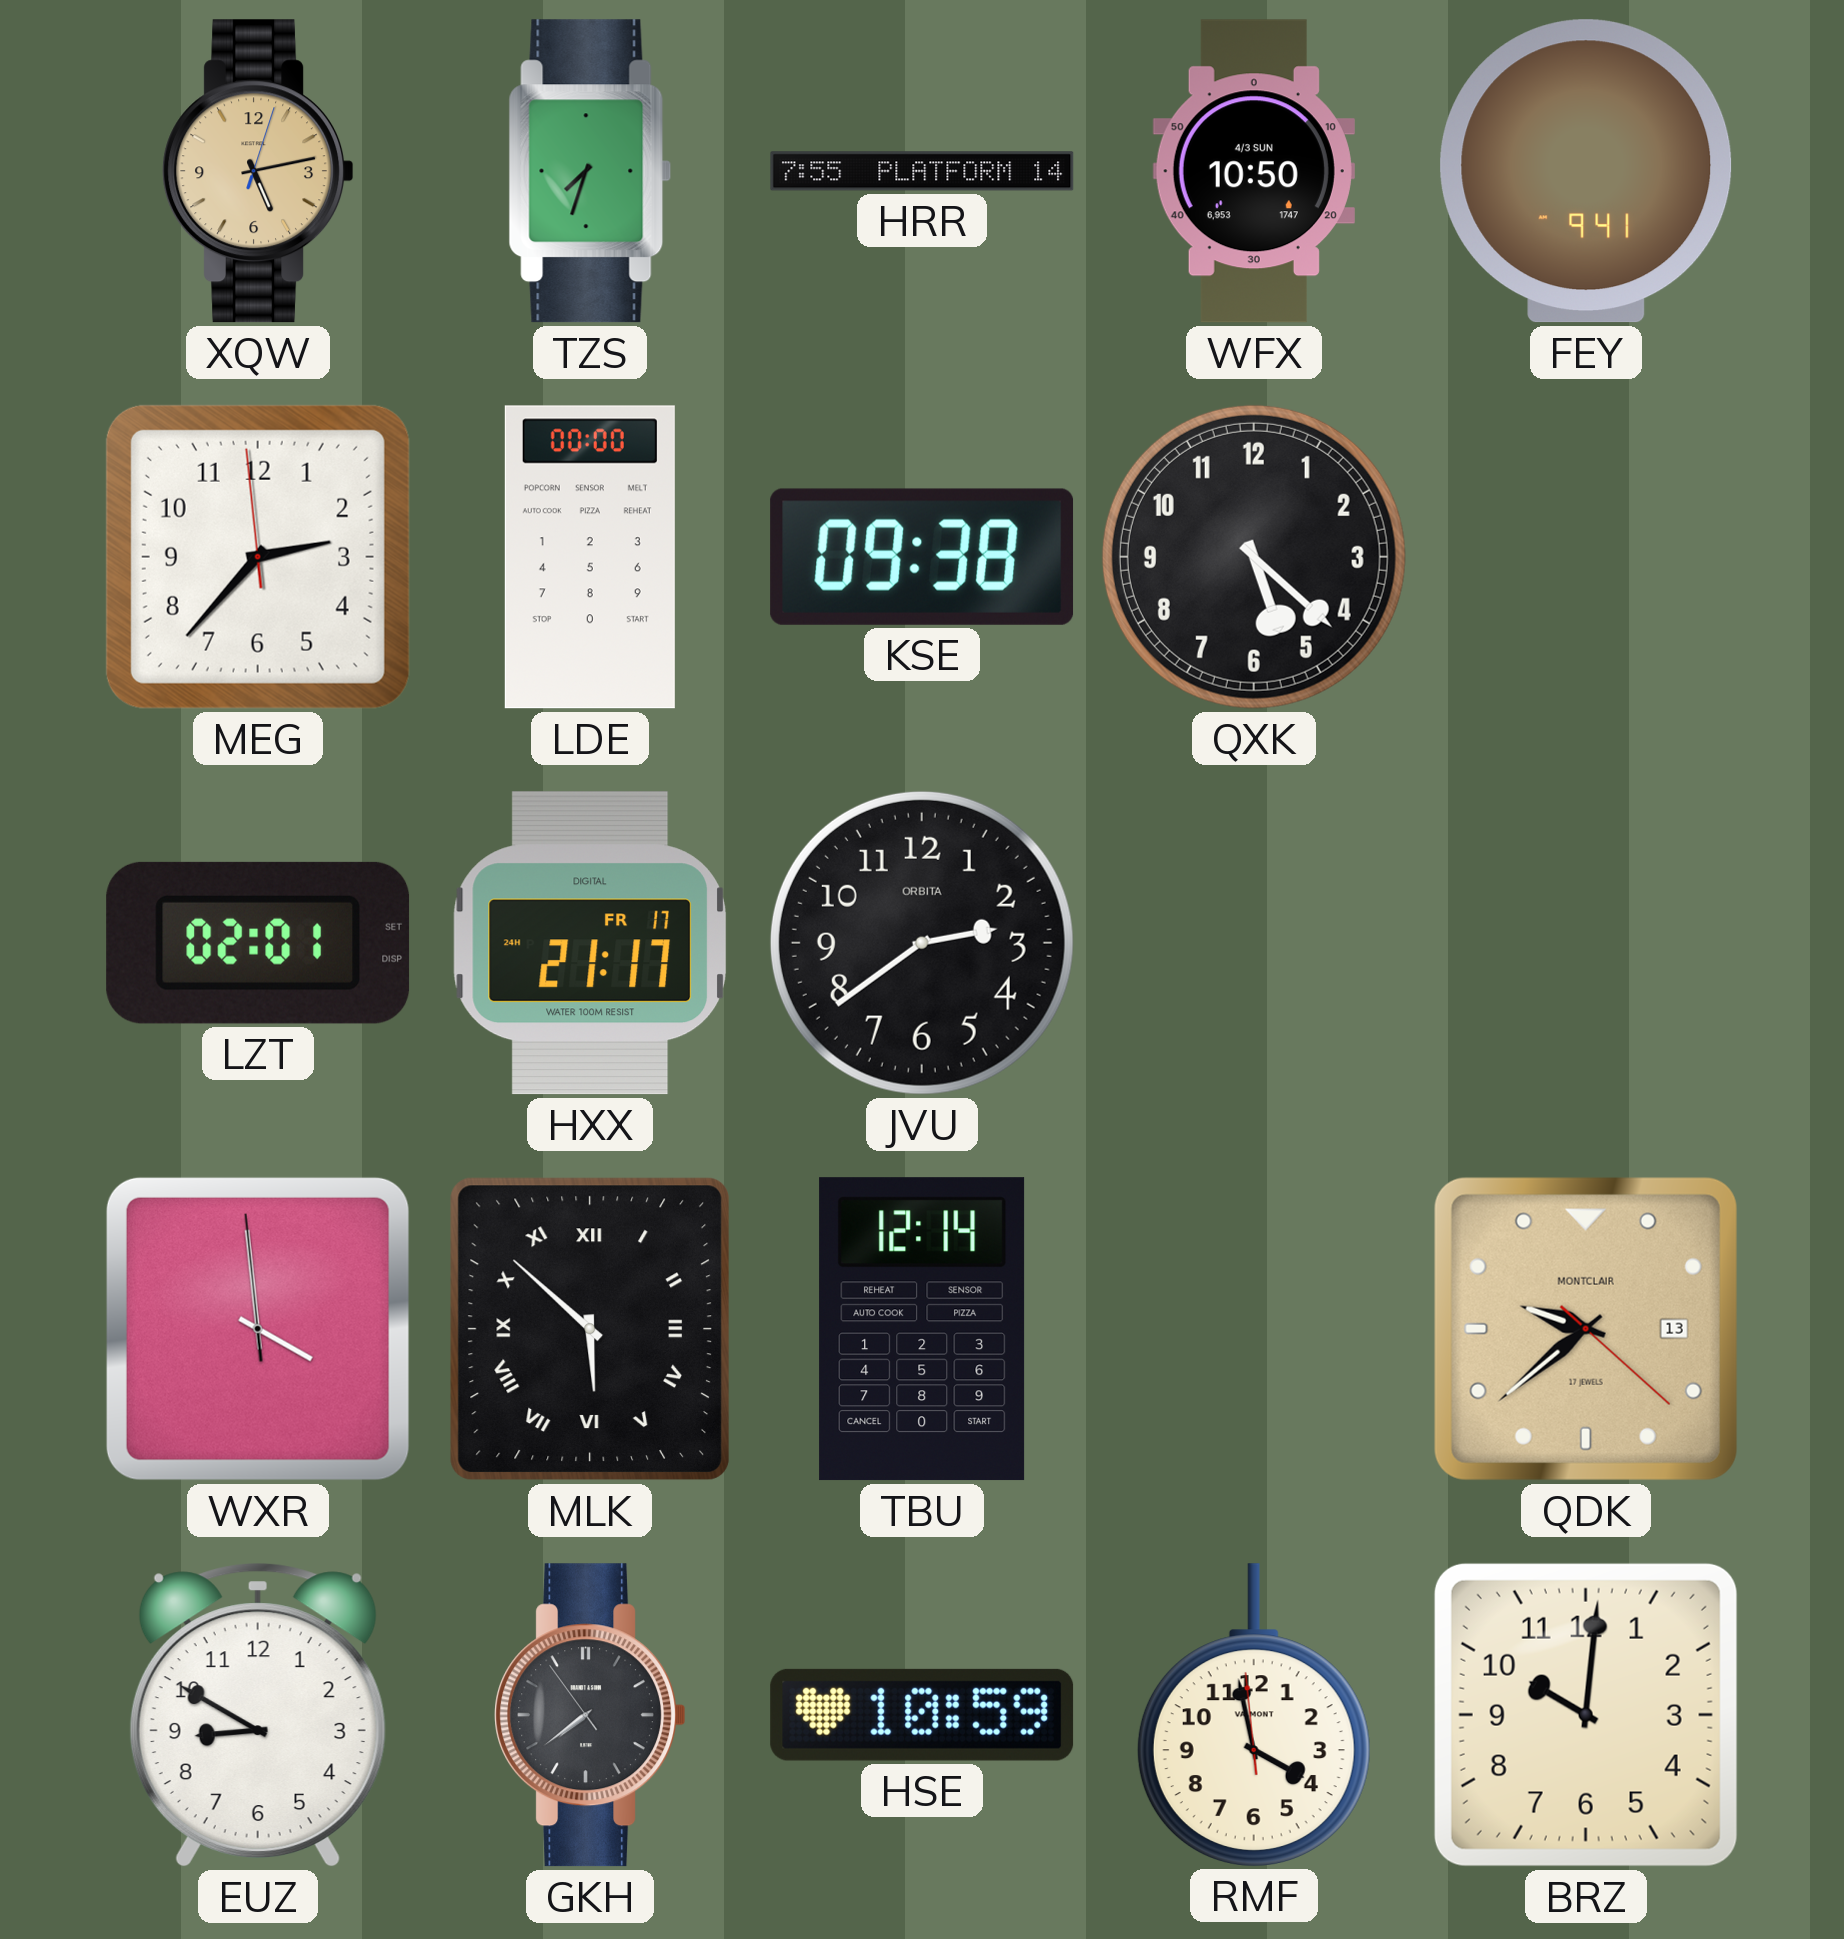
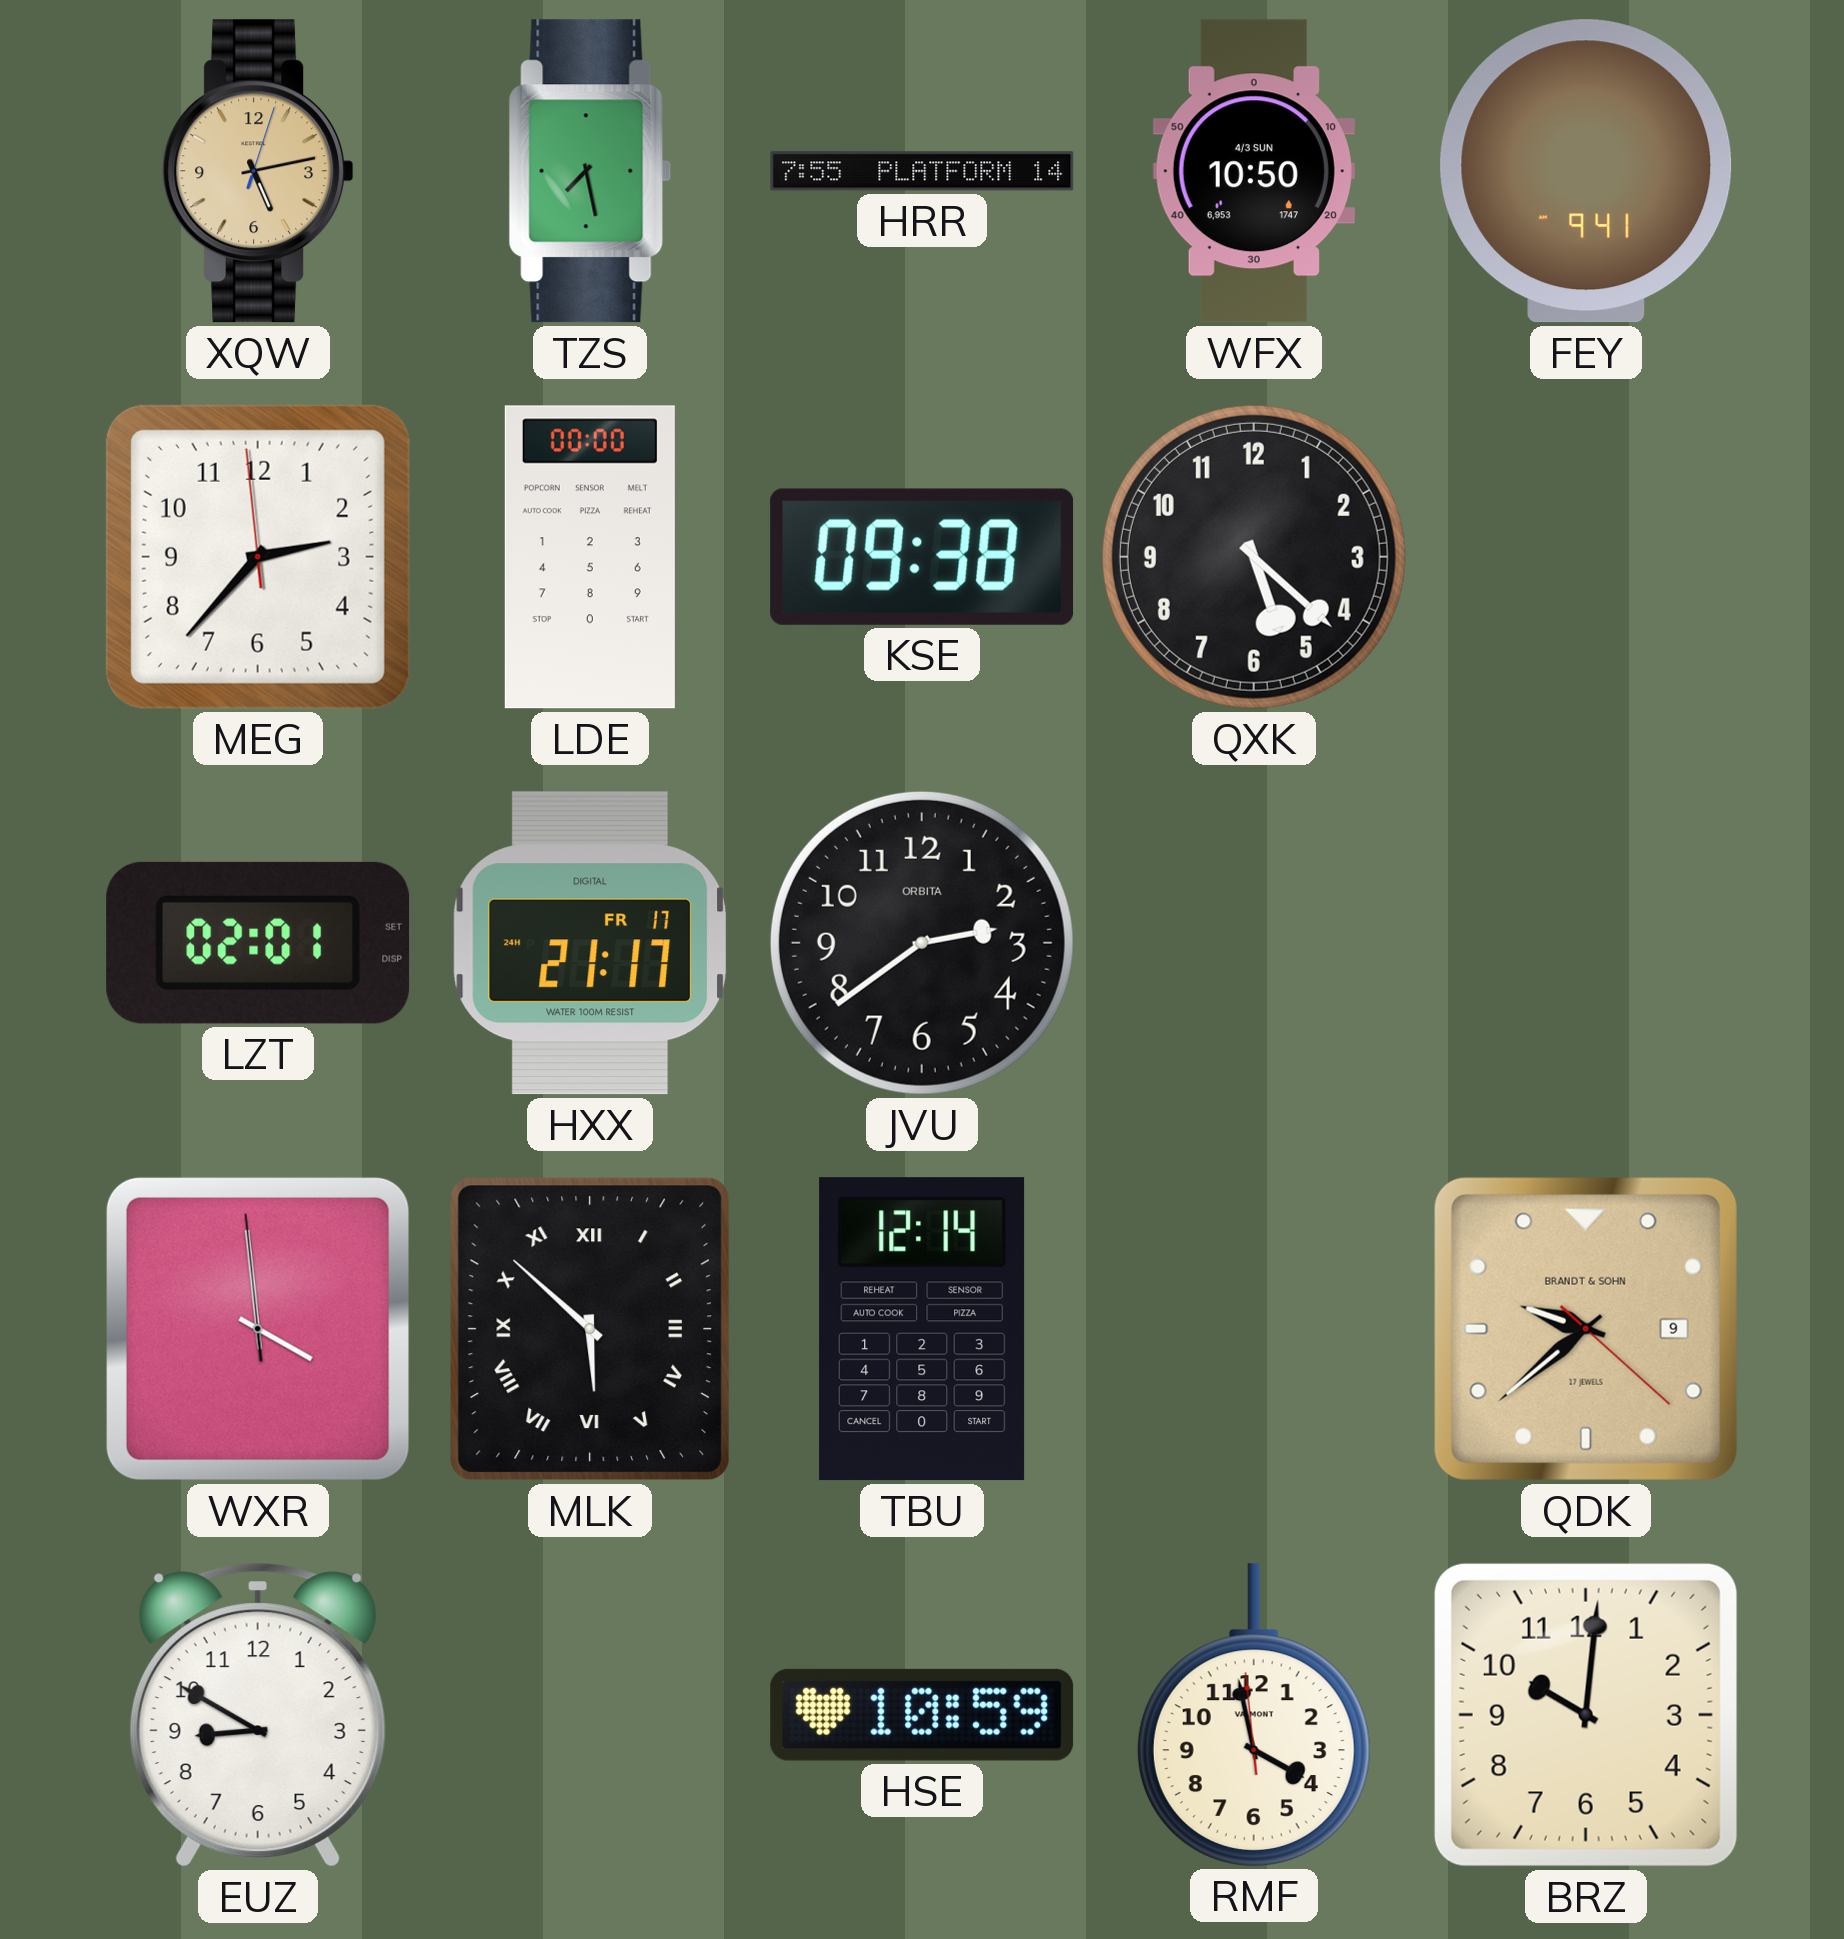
TZS: 7:33 -> 7:28 (590, 171)
QDK date: 13 -> 9 (1586, 1329)
QDK brand: MONTCLAIR -> BRANDT & SOHN (1586, 1329)
GKH: 7:38 -> none (590, 1715)
